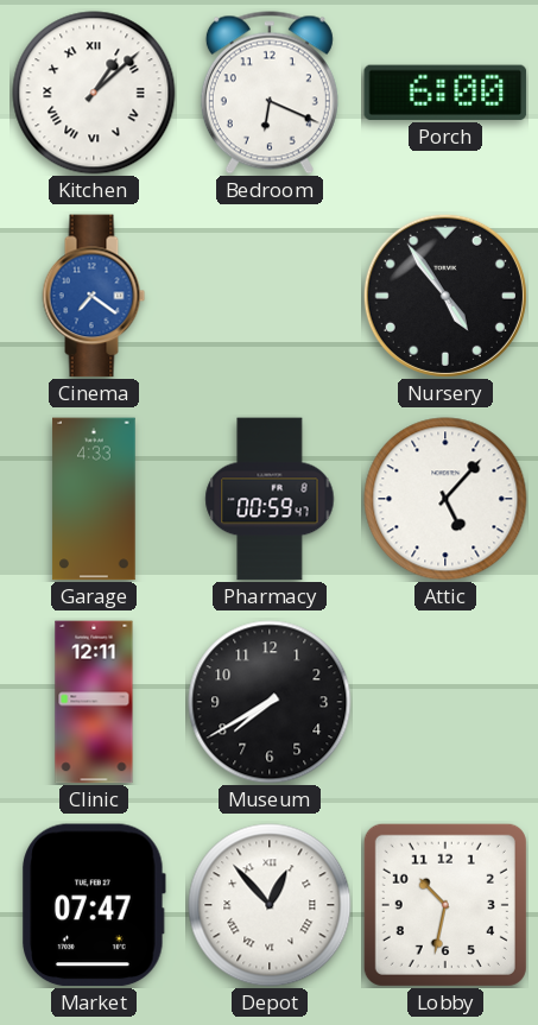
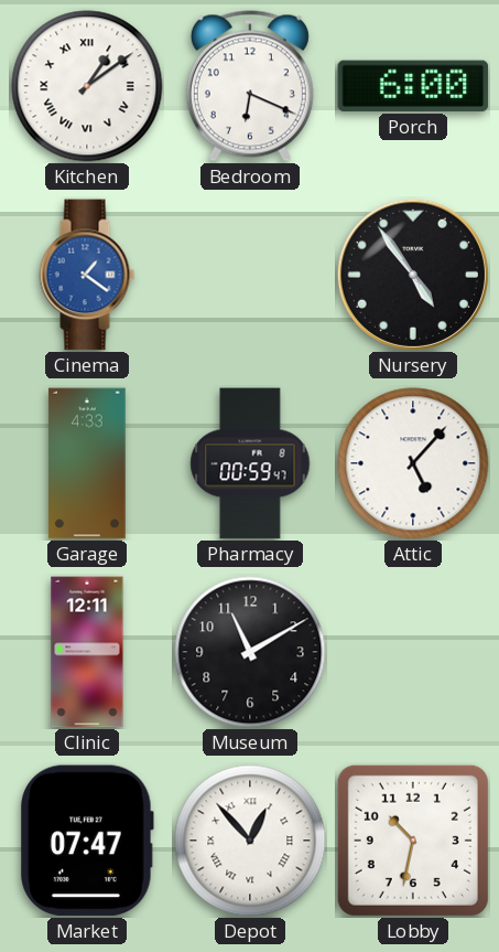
Kitchen: 1:08 -> 1:09 (87, 86)
Cinema: 7:21 -> 1:21 (87, 275)
Museum: 7:40 -> 11:10 (250, 652)
